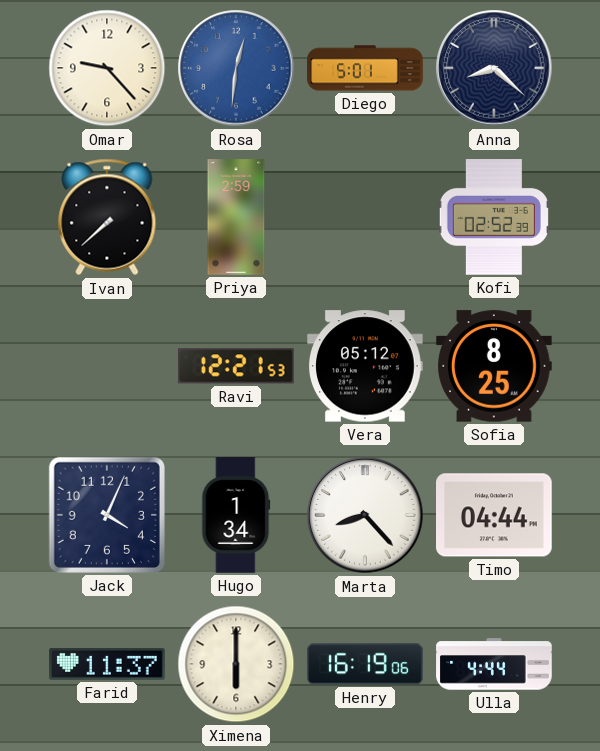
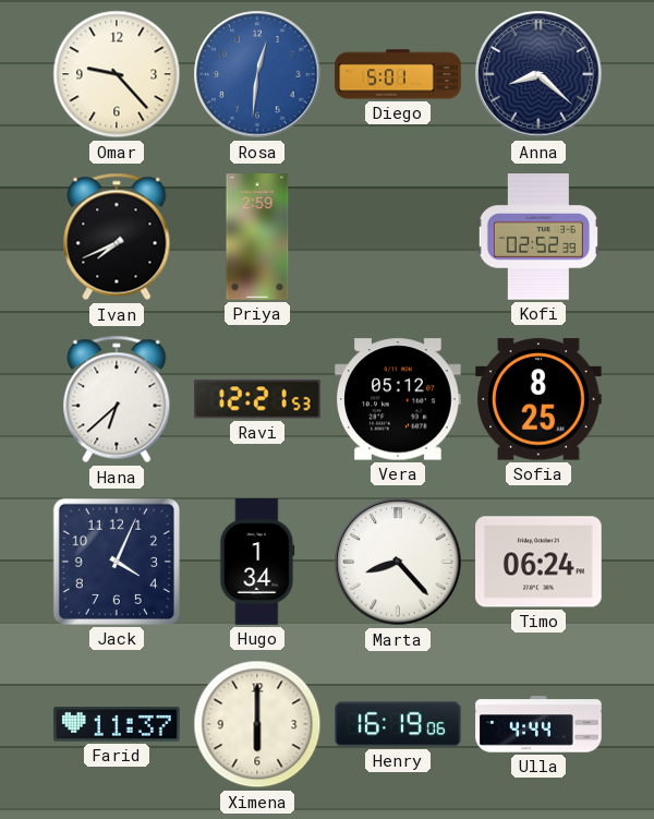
Ivan: 7:38 -> 7:41 (117, 237)
Hana: none -> 6:38 (117, 399)
Timo: 04:44 -> 06:24 (540, 562)
